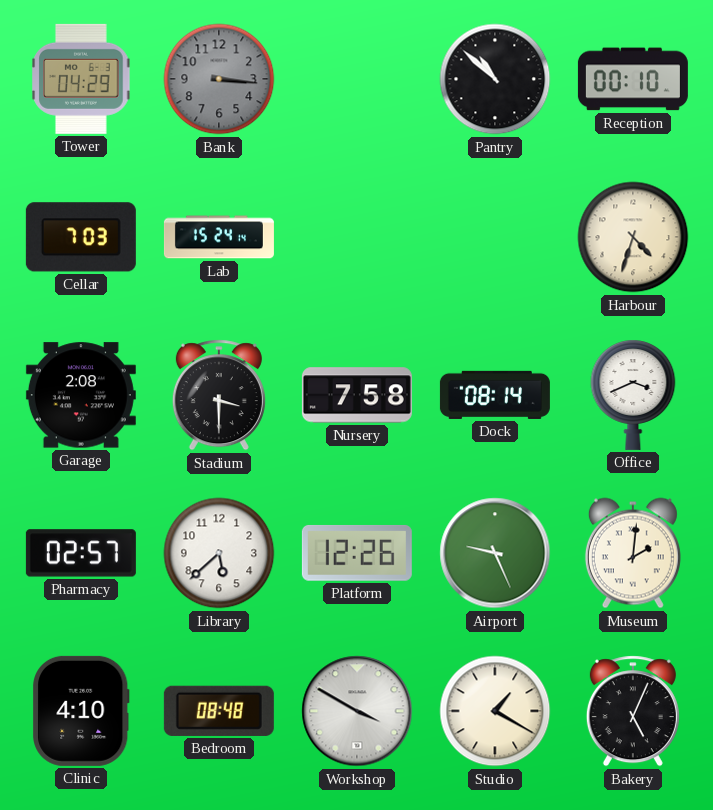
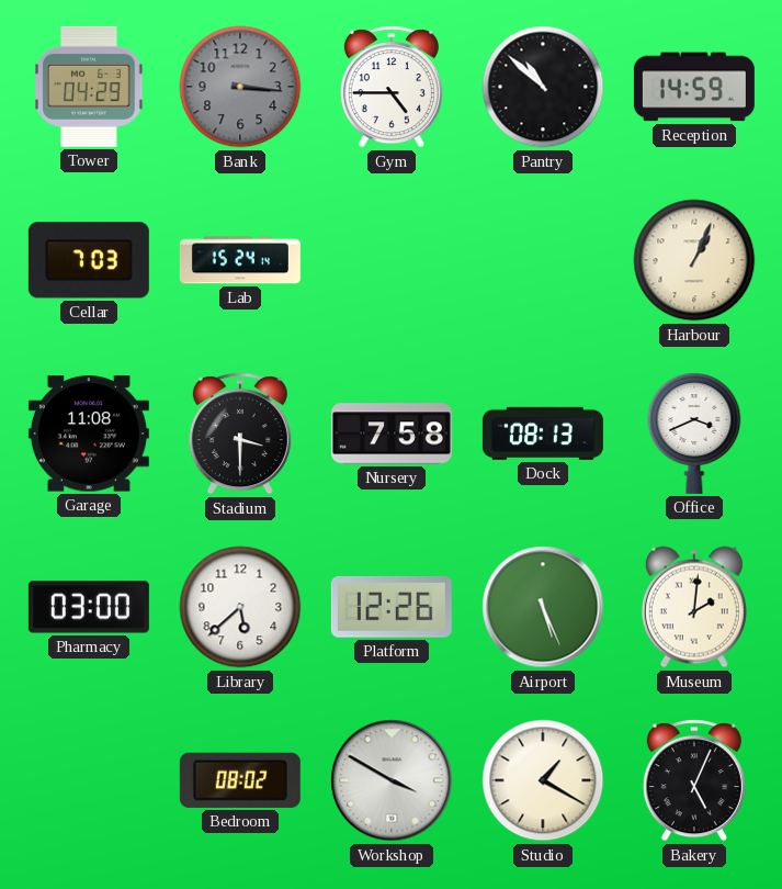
Gym: none -> 4:45 (392, 87)
Reception: 00:10 -> 14:59 (694, 87)
Harbour: 4:33 -> 1:04 (694, 260)
Garage: 2:08 -> 11:08 (89, 434)
Dock: 08:14 -> 08:13 (543, 434)
Pharmacy: 02:57 -> 03:00 (89, 607)
Airport: 9:26 -> 5:26 (543, 607)
Clinic: 4:10 -> none (82, 711)
Bedroom: 08:48 -> 08:02 (240, 780)
